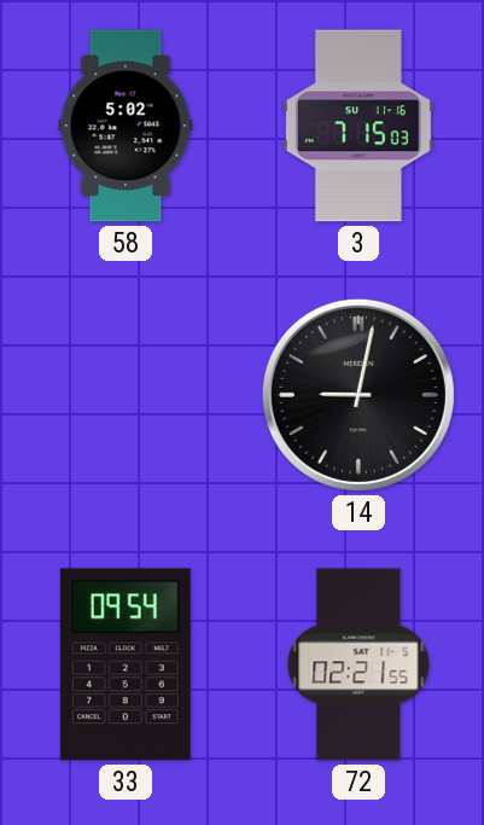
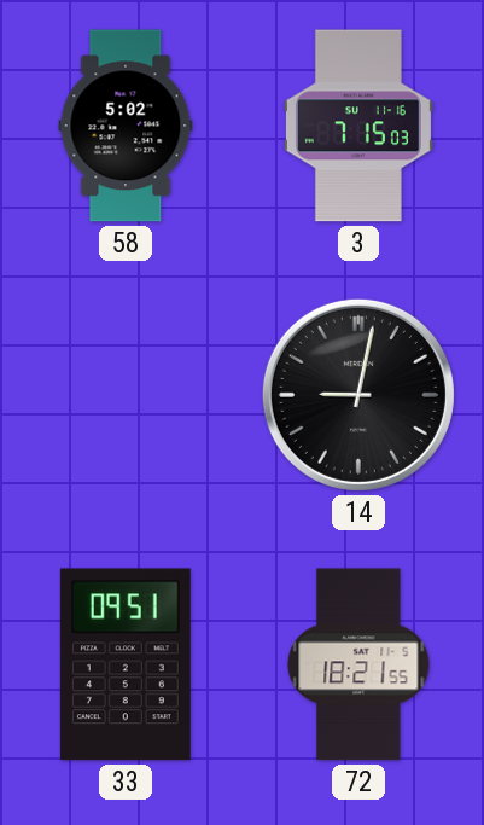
33: 09:54 -> 09:51 (126, 664)
72: 02:21 -> 18:21 (358, 664)
